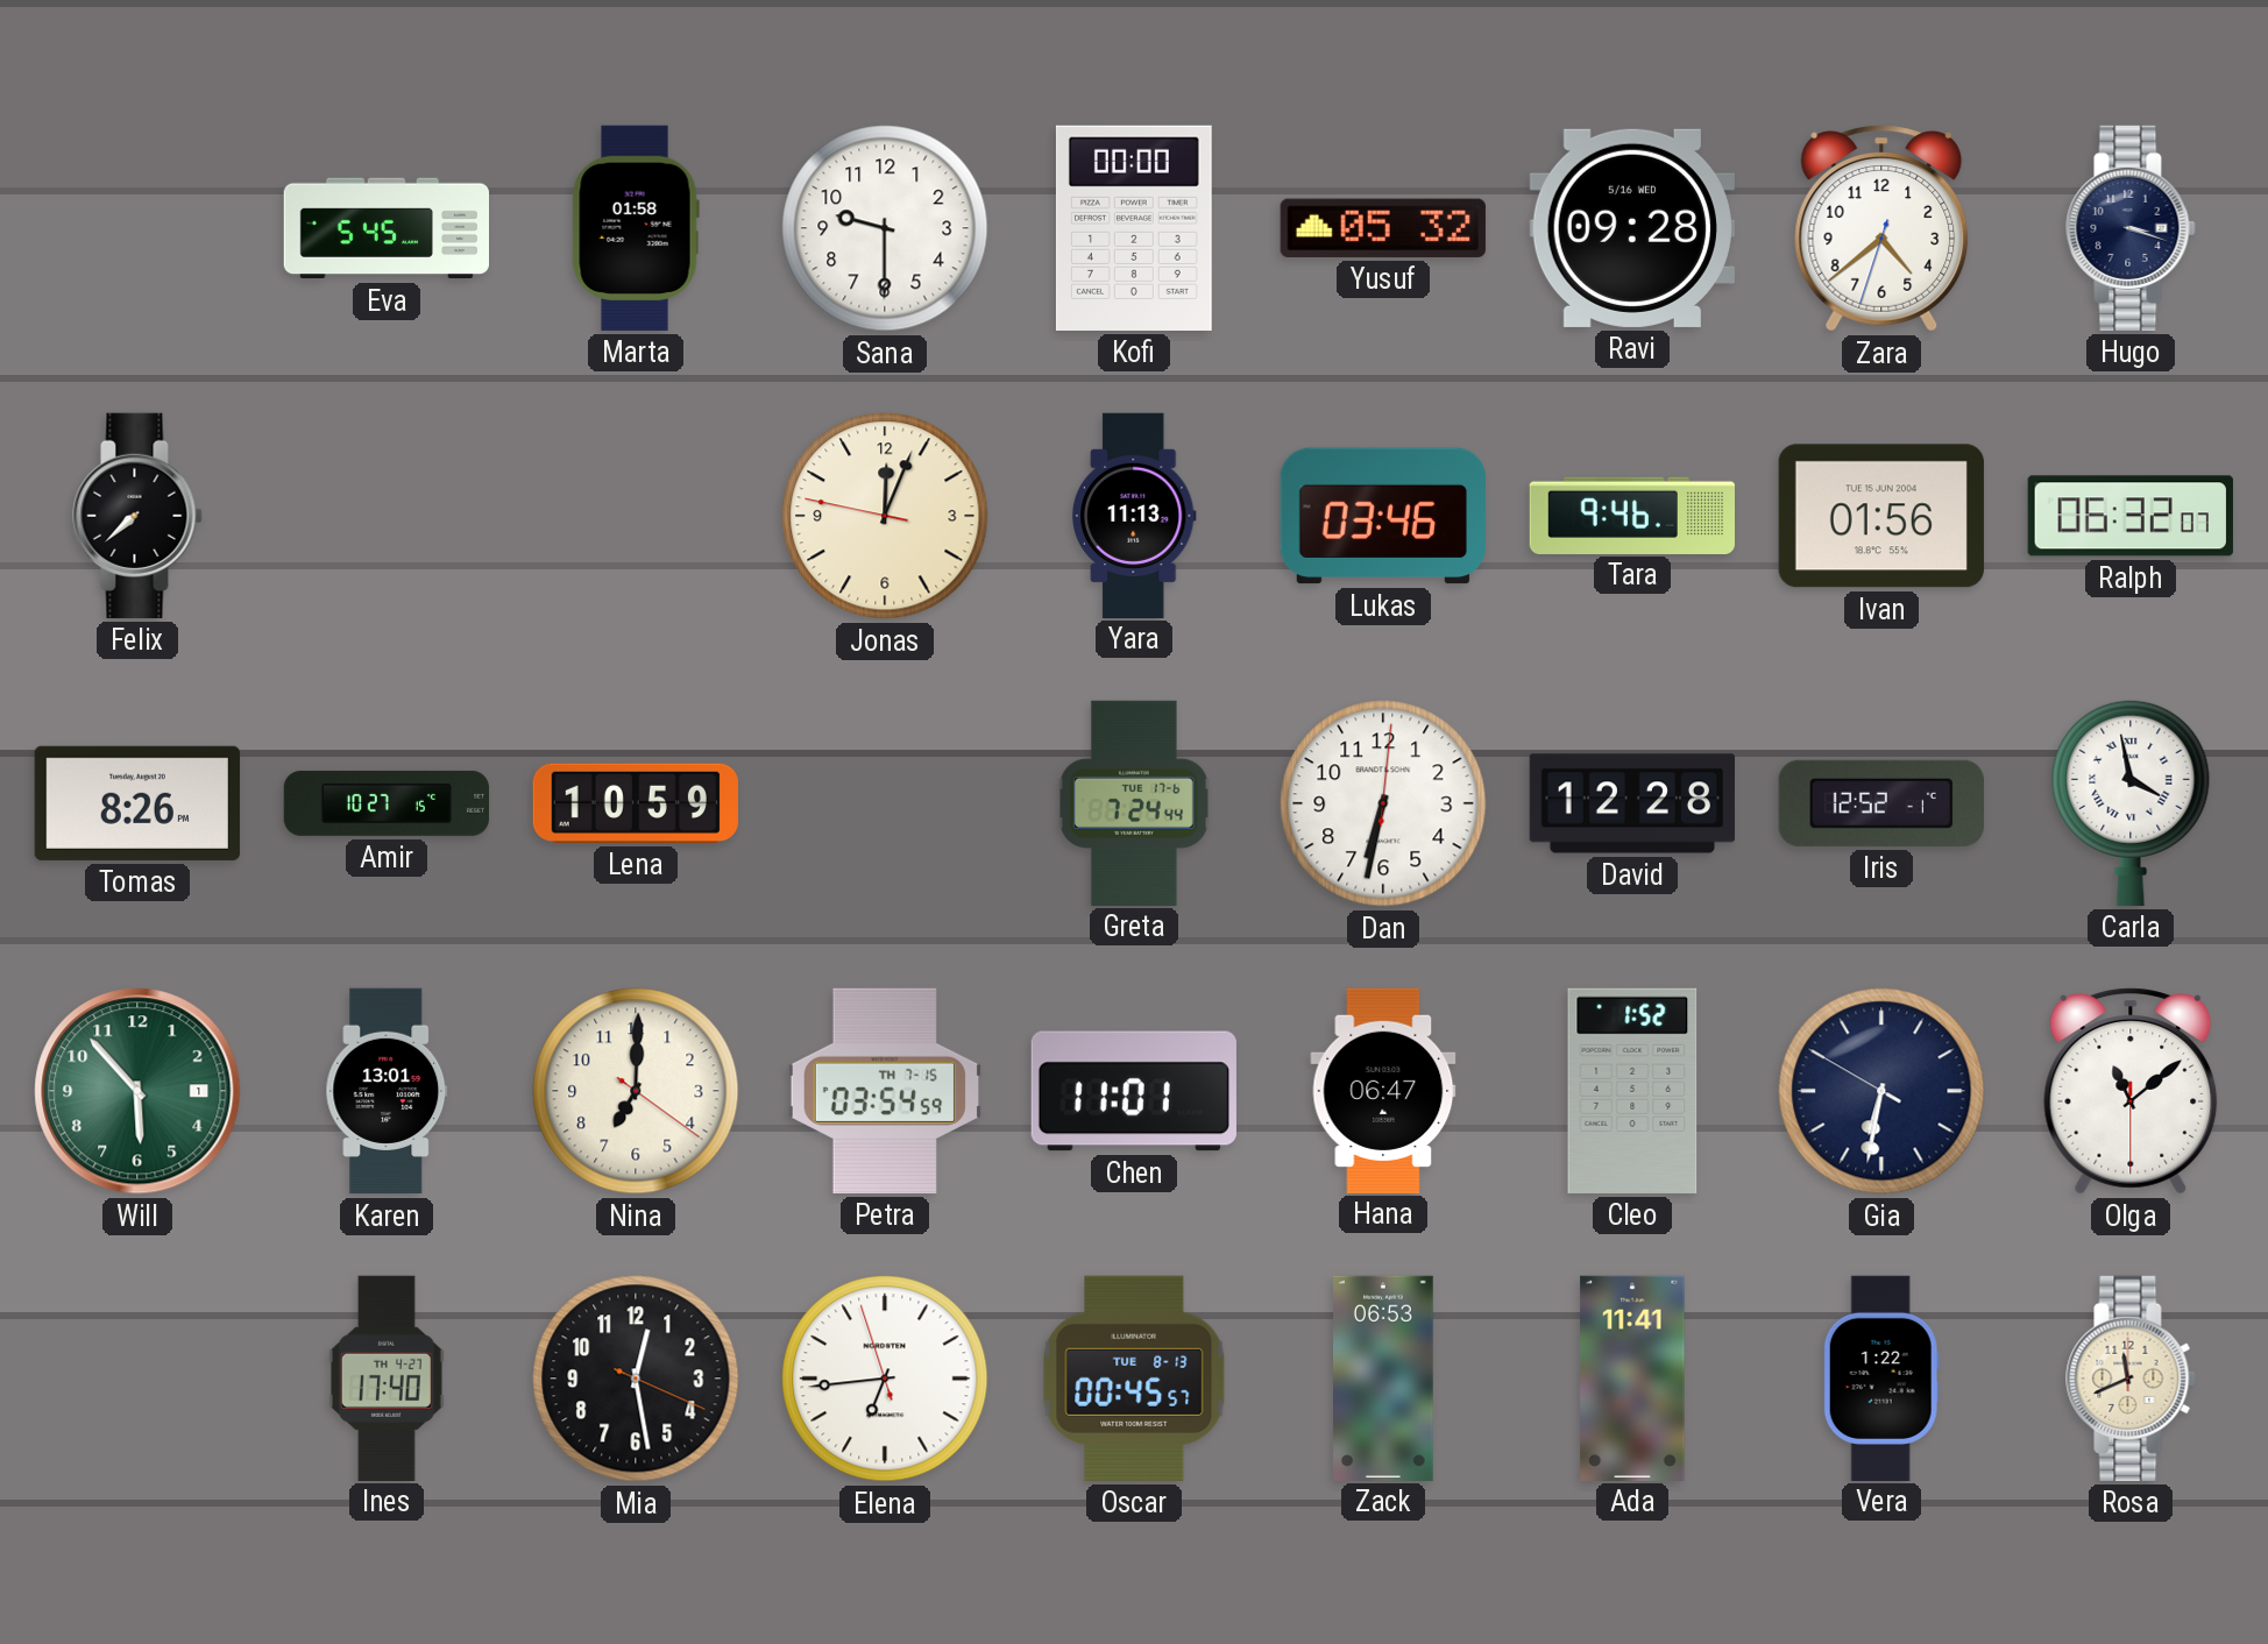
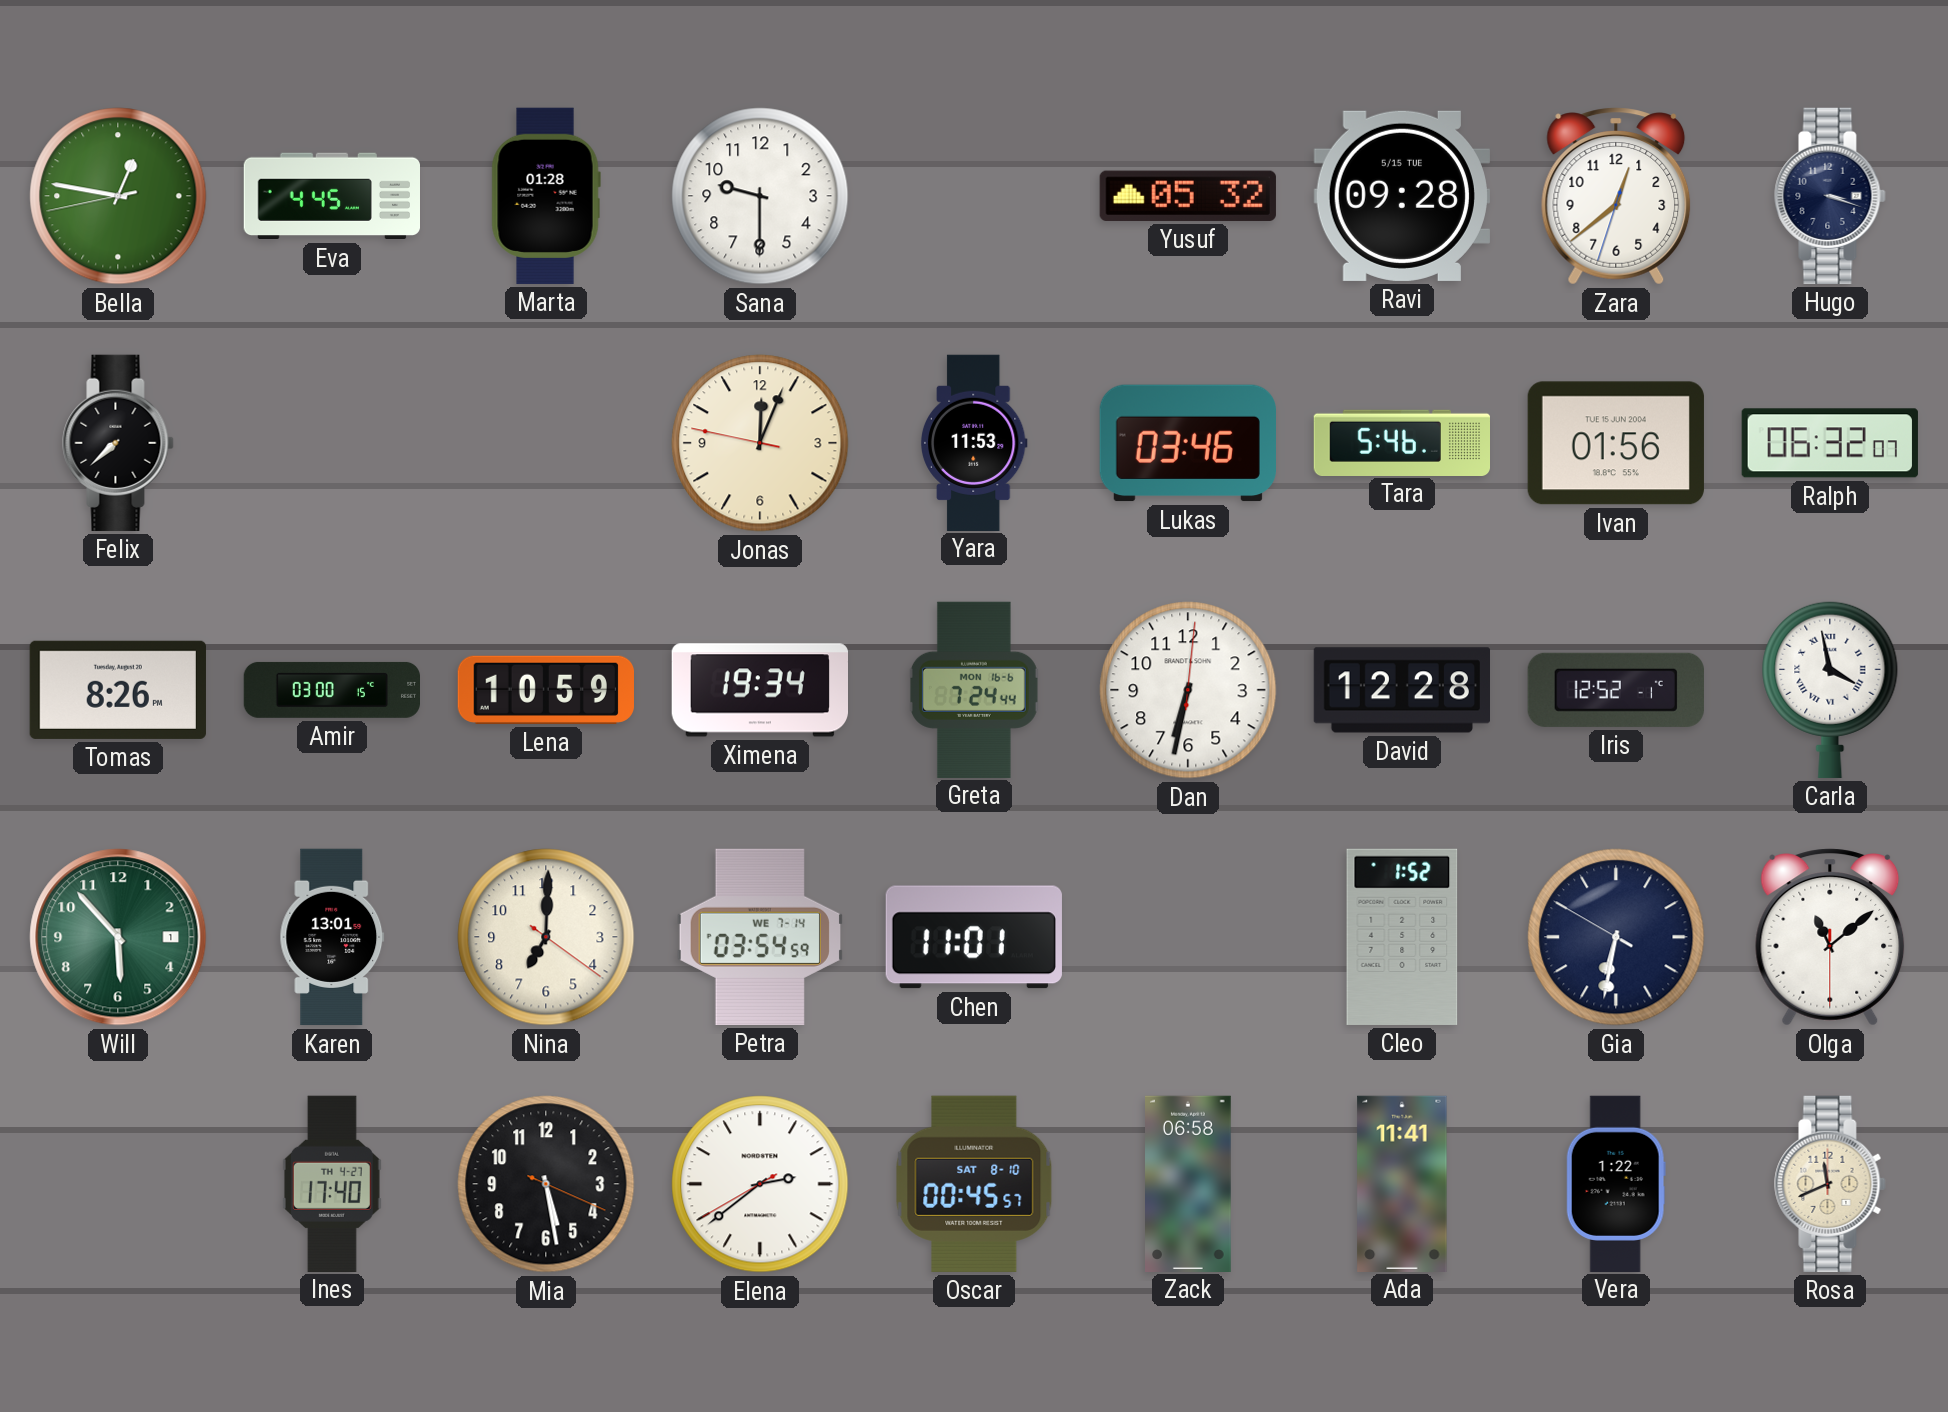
Bella: none -> 12:46 (118, 196)
Eva: 5:45 -> 4:45 (331, 196)
Marta: 01:58 -> 01:28 (546, 196)
Kofi: 00:00 -> none (1134, 228)
Ravi date: 5/16 WED -> 5/15 TUE (1402, 196)
Zara: 4:38 -> 12:38 (1616, 196)
Yara: 11:13 -> 11:53 (974, 442)
Tara: 9:46 -> 5:46 (1401, 442)
Amir: 10:27 -> 03:00 (331, 690)
Ximena: none -> 19:34 (759, 690)
Greta date: TUE 17-6 -> MON 16-6 (974, 689)
Petra date: TH 7-15 -> WE 7-14 (760, 937)
Hana: 06:47 -> none (1383, 1090)
Mia: 12:28 -> 5:28 (546, 1184)
Elena: 6:43 -> 2:38 (760, 1184)
Oscar date: TUE 8-13 -> SAT 8-10 (974, 1184)
Zack: 06:53 -> 06:58 (1189, 1183)
